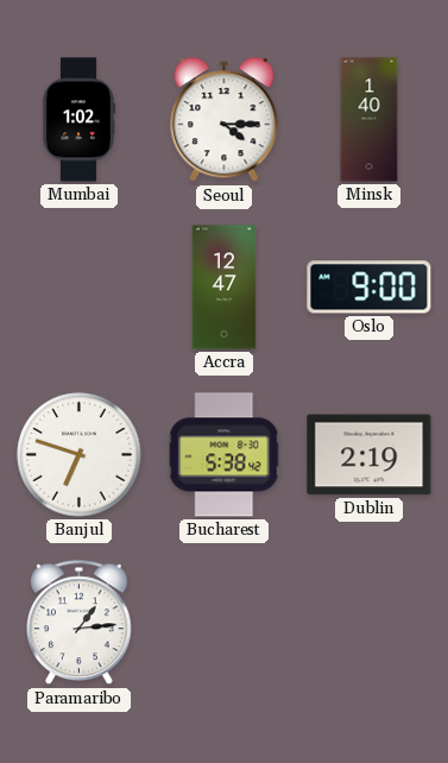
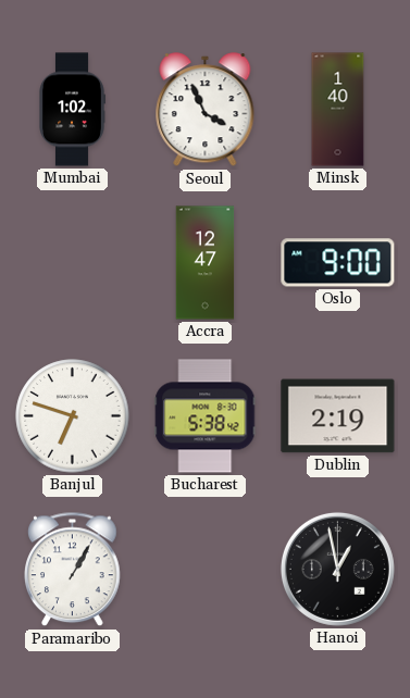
Seoul: 4:15 -> 3:56 (206, 110)
Paramaribo: 1:14 -> 1:05 (73, 570)
Hanoi: none -> 12:58 (337, 569)
